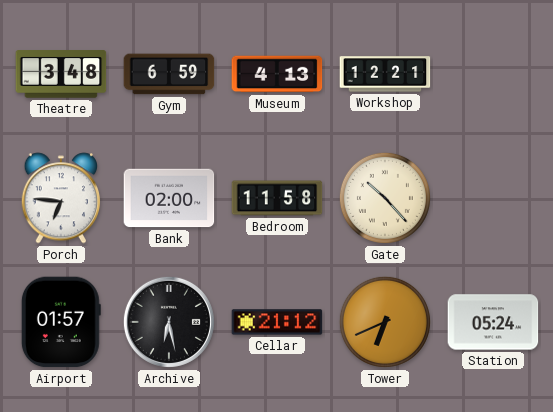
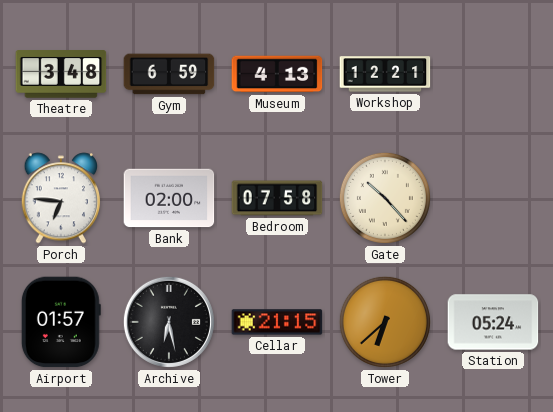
Bedroom: 11:58 -> 07:58 (277, 198)
Cellar: 21:12 -> 21:15 (277, 322)
Tower: 6:41 -> 6:38 (385, 322)
